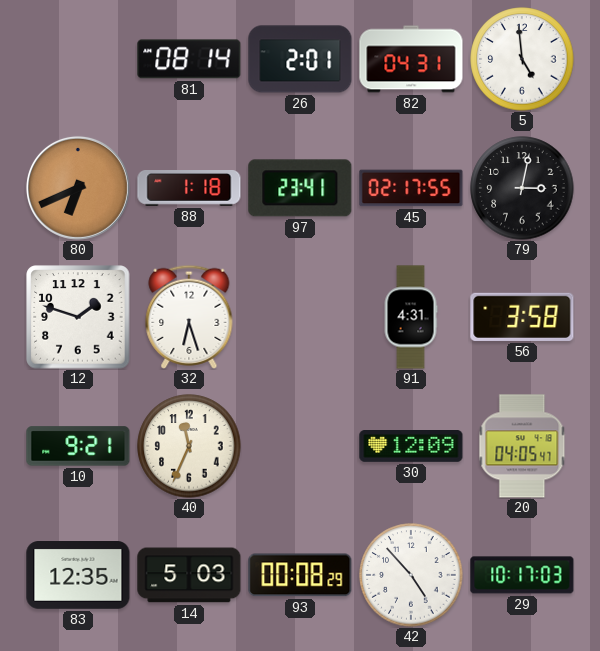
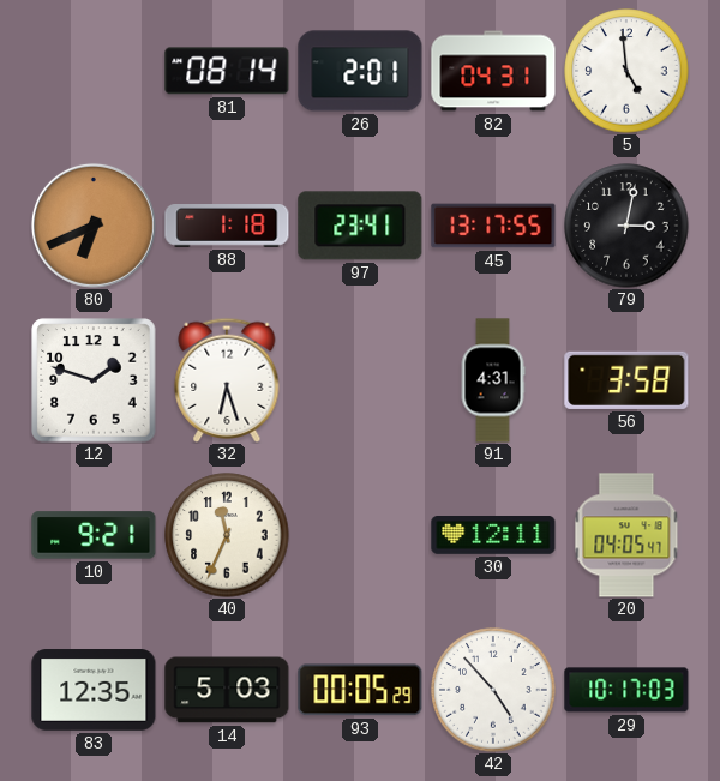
45: 02:17 -> 13:17 (493, 226)
30: 12:09 -> 12:11 (493, 536)
93: 00:08 -> 00:05 (360, 690)
